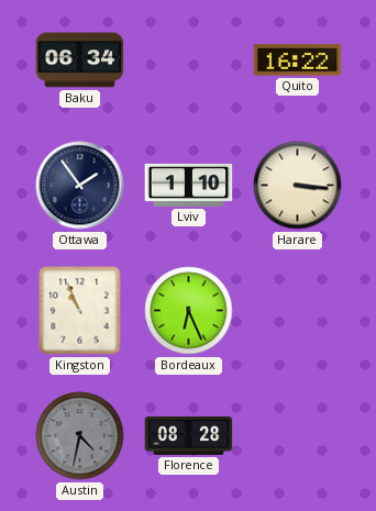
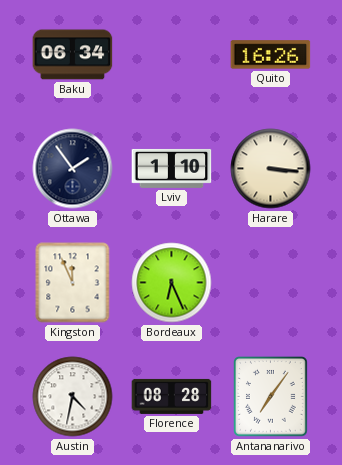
Quito: 16:22 -> 16:26 (271, 55)
Kingston: 10:56 -> 11:56 (73, 283)
Austin dial: grey -> white (73, 397)
Antananarivo: none -> 7:06 (271, 397)
